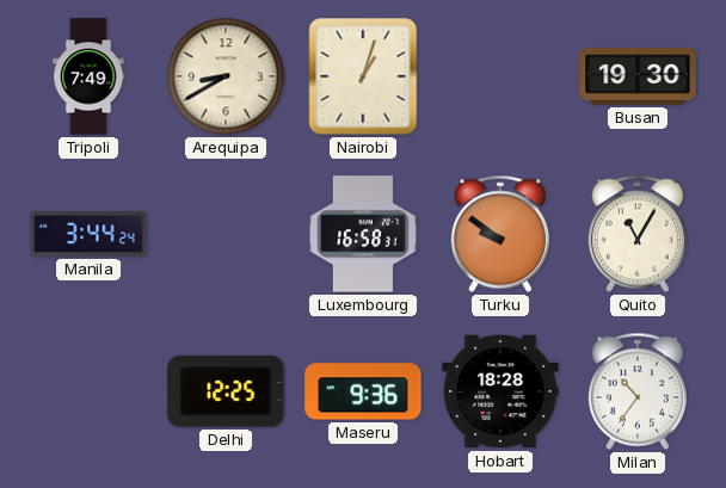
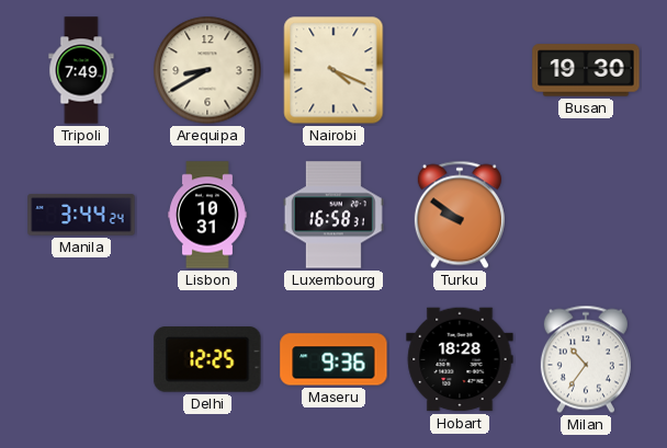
Nairobi: 1:03 -> 4:19 (333, 70)
Lisbon: none -> 10:31 (208, 215)
Quito: 11:05 -> none (638, 234)
